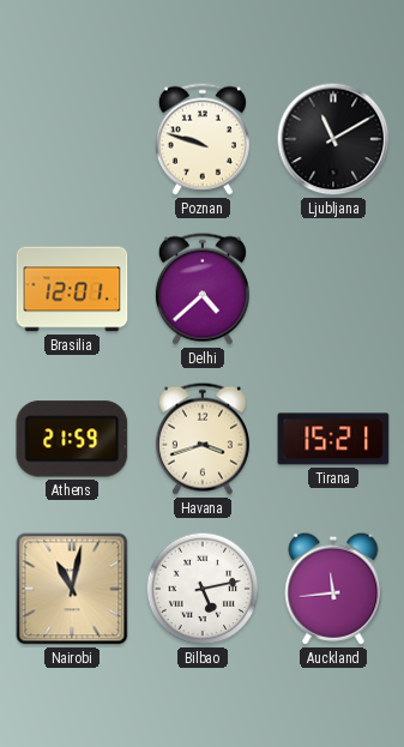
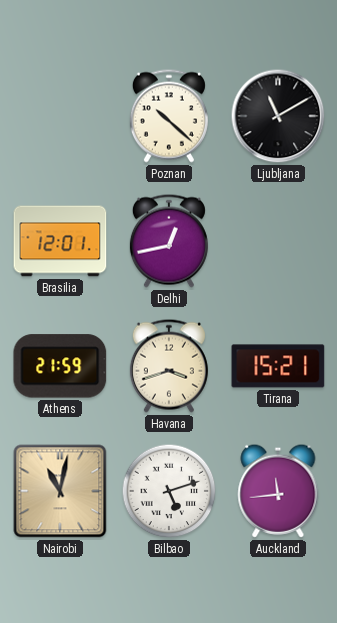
Poznan: 9:48 -> 10:22 (169, 116)
Delhi: 4:38 -> 12:43 (169, 241)
Bilbao: 5:13 -> 5:12 (169, 491)
